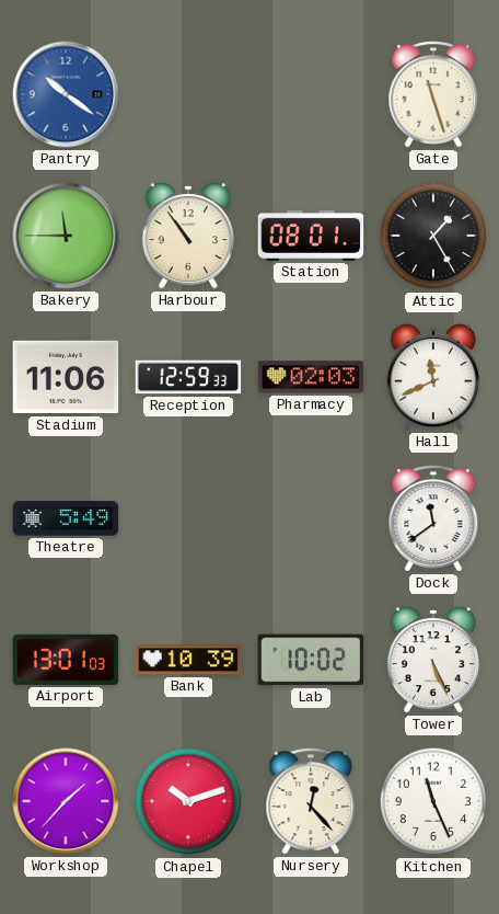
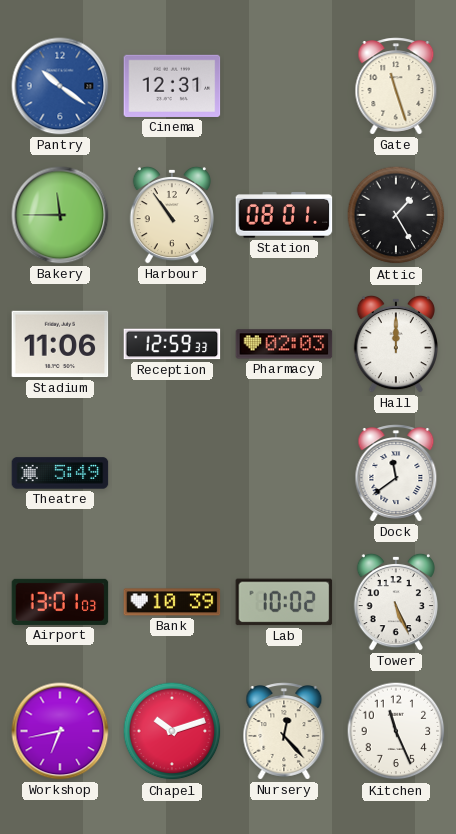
Cinema: none -> 12:31 (172, 86)
Hall: 11:41 -> 12:00 (396, 344)
Workshop: 1:37 -> 6:43 (60, 731)
